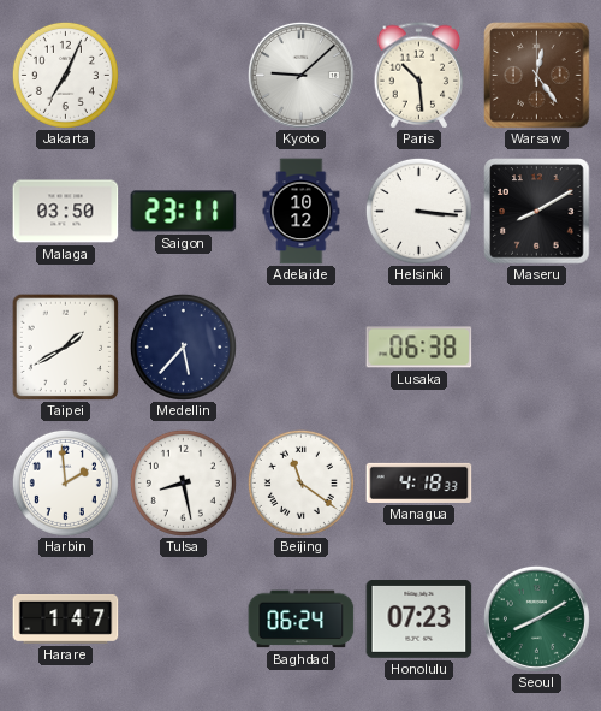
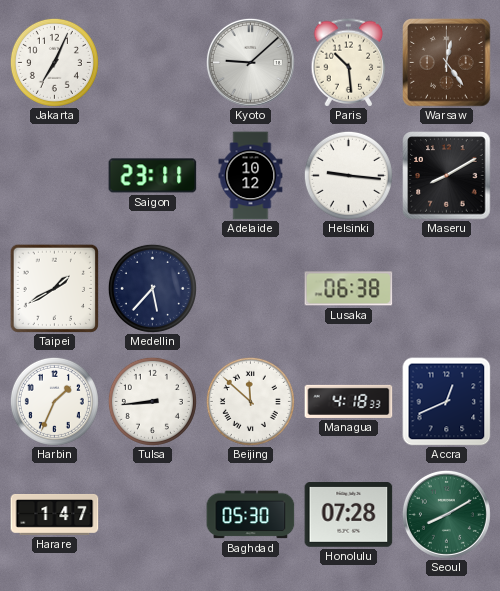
Malaga: 03:50 -> none (66, 212)
Helsinki: 3:16 -> 9:16 (348, 175)
Harbin: 1:59 -> 1:34 (54, 401)
Tulsa: 8:28 -> 8:44 (152, 401)
Beijing: 11:21 -> 11:52 (250, 401)
Accra: none -> 12:41 (447, 402)
Baghdad: 06:24 -> 05:30 (251, 515)
Honolulu: 07:23 -> 07:28 (349, 515)
